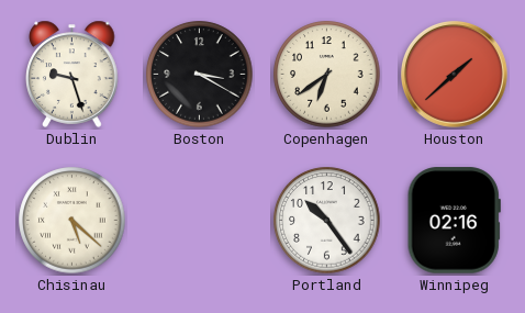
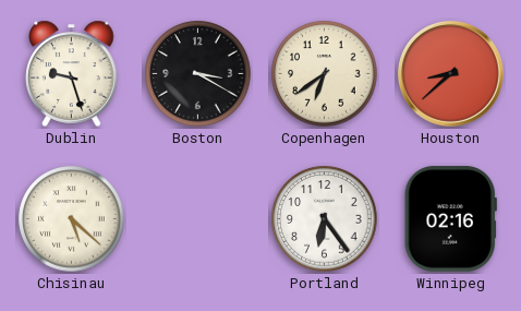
Houston: 1:38 -> 8:38 (451, 74)
Portland: 10:24 -> 6:24 (325, 219)
